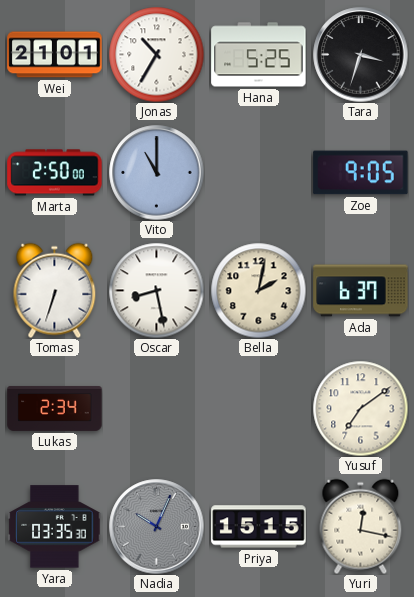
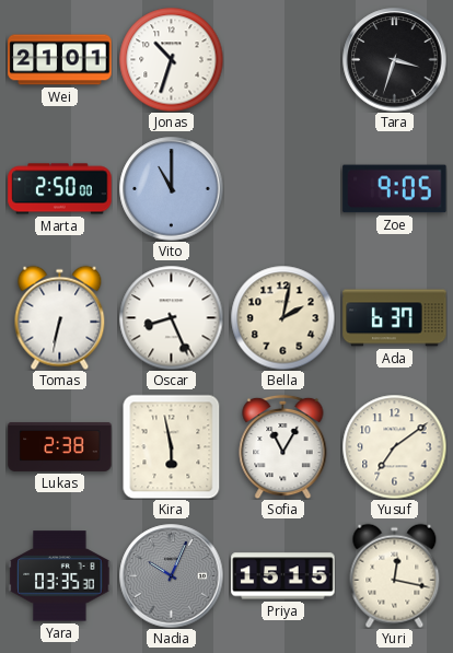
Jonas: 10:35 -> 10:33 (171, 59)
Hana: 5:25 -> none (259, 55)
Tomas: 6:33 -> 6:32 (60, 317)
Oscar: 8:28 -> 8:26 (171, 317)
Lukas: 2:34 -> 2:38 (60, 446)
Kira: none -> 5:58 (172, 446)
Sofia: none -> 11:05 (283, 446)
